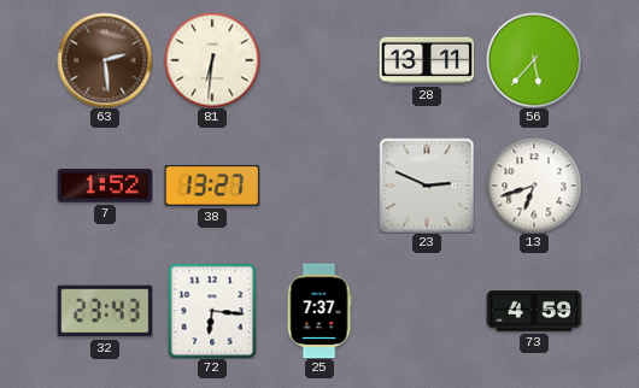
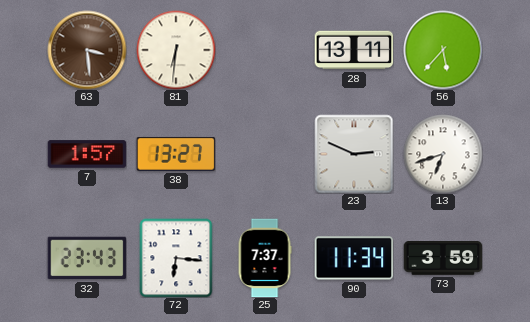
63: 2:29 -> 3:29 (87, 50)
7: 1:52 -> 1:57 (87, 154)
90: none -> 11:34 (354, 258)
73: 4:59 -> 3:59 (443, 259)
